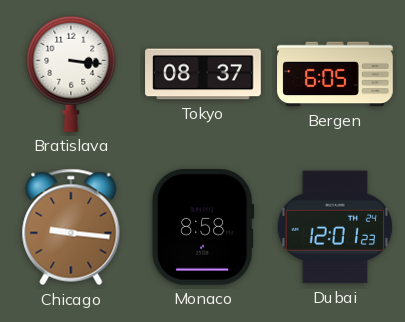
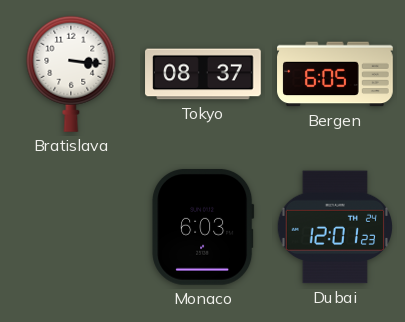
Chicago: 9:16 -> none (71, 227)
Monaco: 8:58 -> 6:03 (203, 227)
